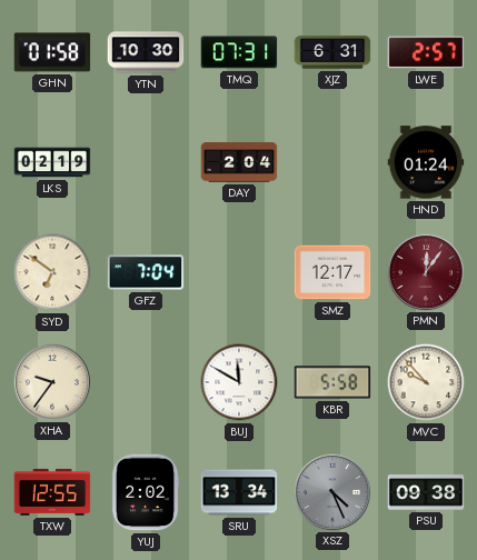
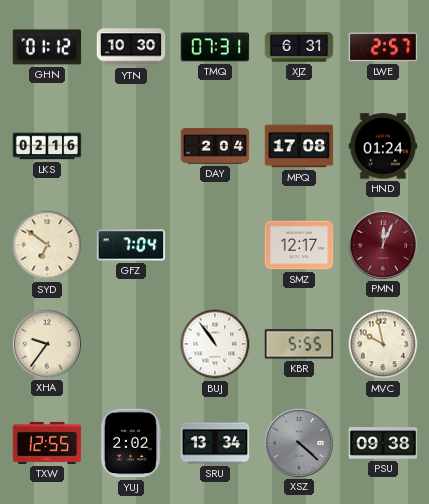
GHN: 01:58 -> 01:12 (47, 47)
LKS: 02:19 -> 02:16 (47, 146)
MPQ: none -> 17:08 (299, 146)
PMN: 12:06 -> 12:04 (382, 244)
BUJ: 11:50 -> 10:54 (215, 344)
KBR: 5:58 -> 5:55 (299, 344)
MVC: 9:53 -> 9:58 (383, 344)
XSZ: 4:26 -> 4:22 (298, 442)
